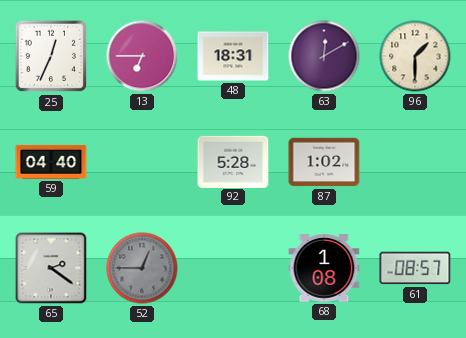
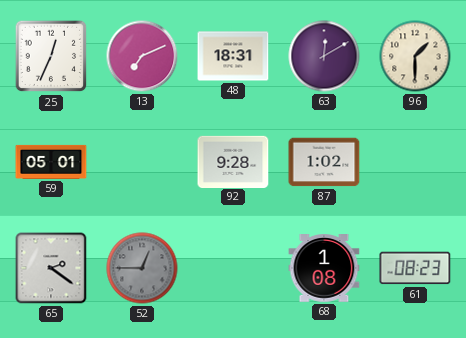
13: 6:45 -> 7:11 (142, 56)
59: 04:40 -> 05:01 (51, 162)
92: 5:28 -> 9:28 (233, 161)
61: 08:57 -> 08:23 (415, 268)
